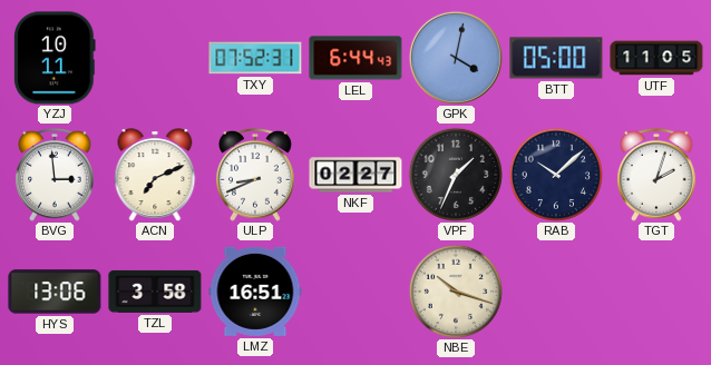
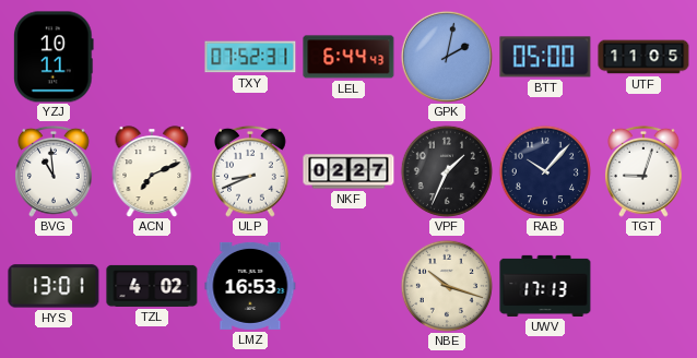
GPK: 4:02 -> 2:02 (447, 57)
BVG: 2:59 -> 10:59 (55, 171)
RAB: 10:08 -> 10:07 (545, 171)
TGT: 2:03 -> 9:03 (645, 171)
HYS: 13:06 -> 13:01 (54, 286)
TZL: 3:58 -> 4:02 (152, 286)
LMZ: 16:51 -> 16:53 (250, 286)
UWV: none -> 17:13 (545, 286)
